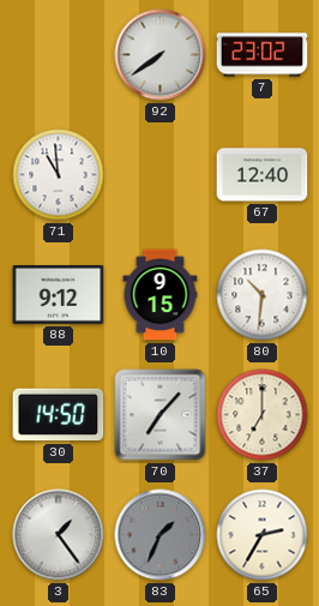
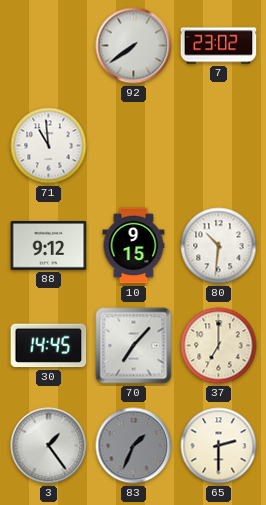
67: 12:40 -> none (263, 175)
30: 14:50 -> 14:45 (49, 346)
65: 2:35 -> 2:30 (219, 446)
